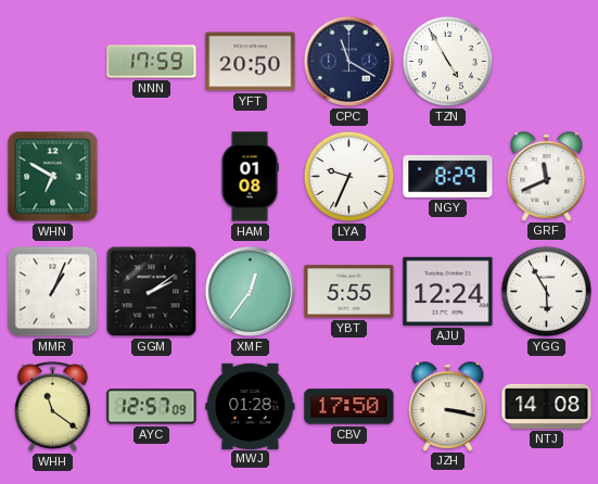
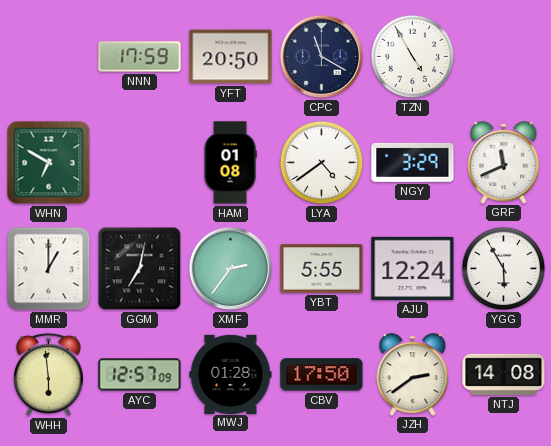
LYA: 9:34 -> 4:39 (322, 163)
NGY: 8:29 -> 3:29 (413, 162)
MMR: 1:04 -> 1:00 (49, 269)
GGM: 2:09 -> 7:02 (140, 269)
XMF: 12:36 -> 2:36 (231, 269)
WHH: 11:21 -> 5:59 (49, 374)
JZH: 3:17 -> 2:39 (413, 374)
